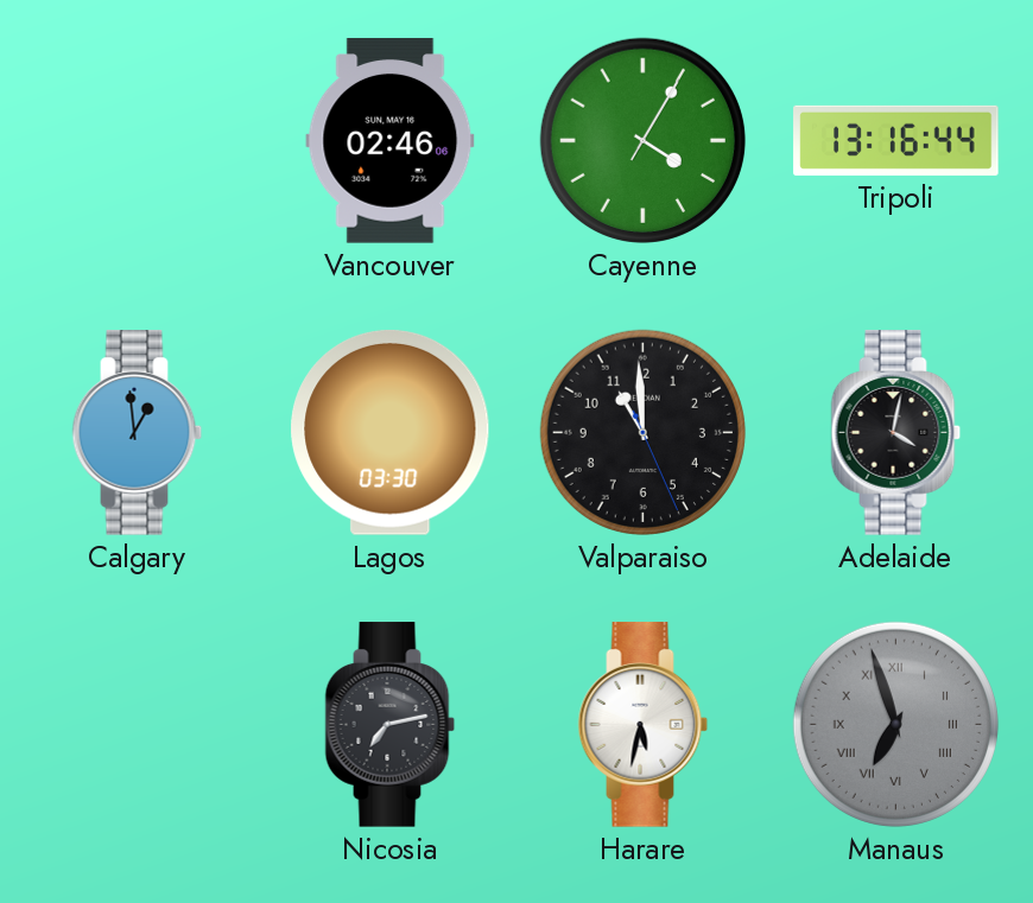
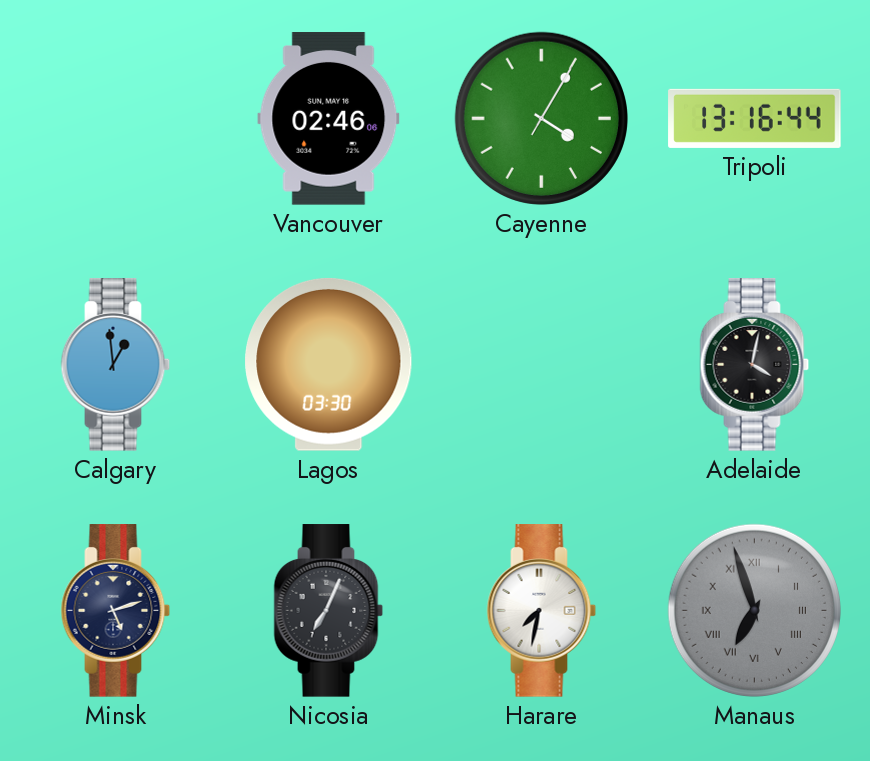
Valparaiso: 10:59 -> none (642, 432)
Minsk: none -> 5:12 (116, 611)
Nicosia: 7:13 -> 7:04 (329, 611)
Harare: 5:32 -> 7:32 (542, 611)
